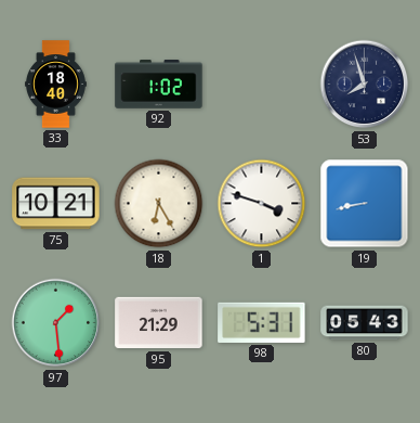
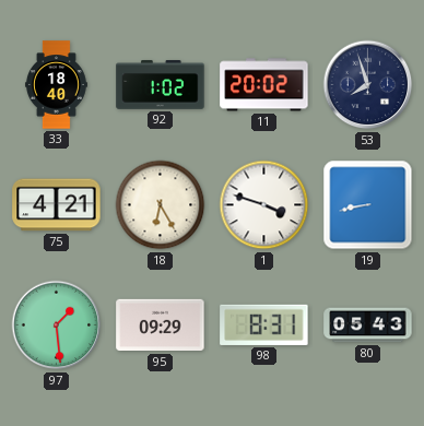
11: none -> 20:02 (264, 85)
75: 10:21 -> 4:21 (57, 205)
95: 21:29 -> 09:29 (161, 326)
98: 5:31 -> 8:31 (264, 324)
